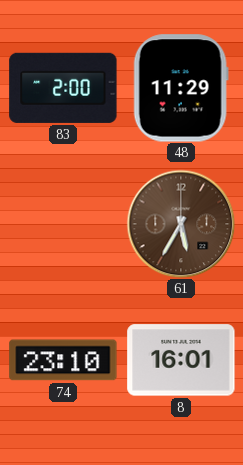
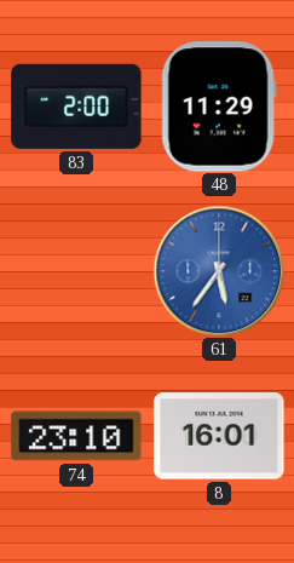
61: 5:35 -> 5:36 (219, 271)
61 dial: brown -> blue (219, 271)
